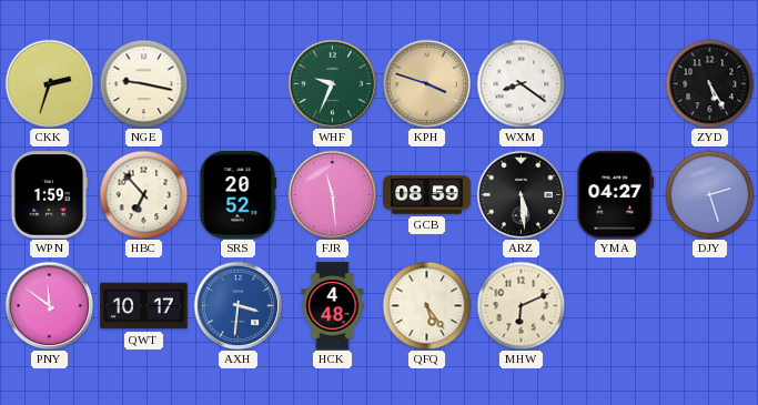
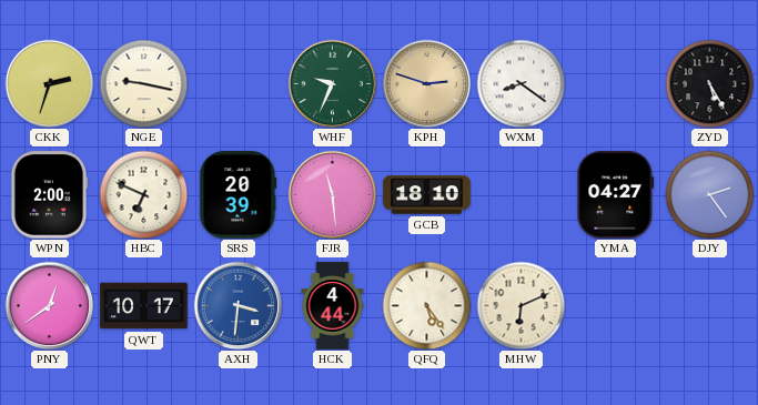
KPH: 3:48 -> 2:48 (426, 83)
WPN: 1:59 -> 2:00 (49, 195)
HBC: 6:53 -> 6:49 (143, 194)
SRS: 20:52 -> 20:39 (239, 195)
GCB: 08:59 -> 18:10 (427, 195)
ARZ: 5:29 -> none (521, 194)
DJY: 2:27 -> 2:24 (709, 194)
PNY: 11:51 -> 12:39 (49, 305)
HCK: 4:48 -> 4:44 (333, 306)
